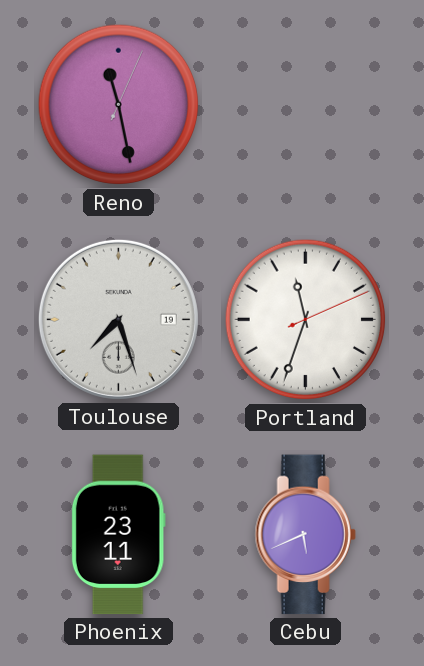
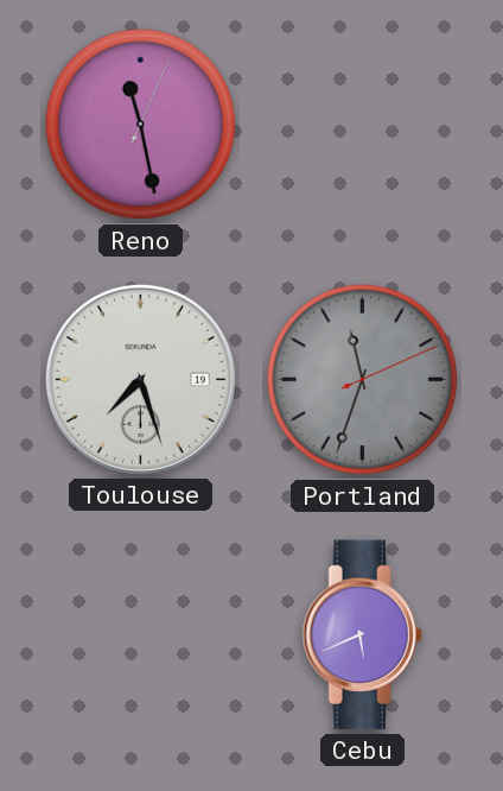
Portland dial: white -> grey (363, 380)
Phoenix: 23:11 -> none (118, 535)
